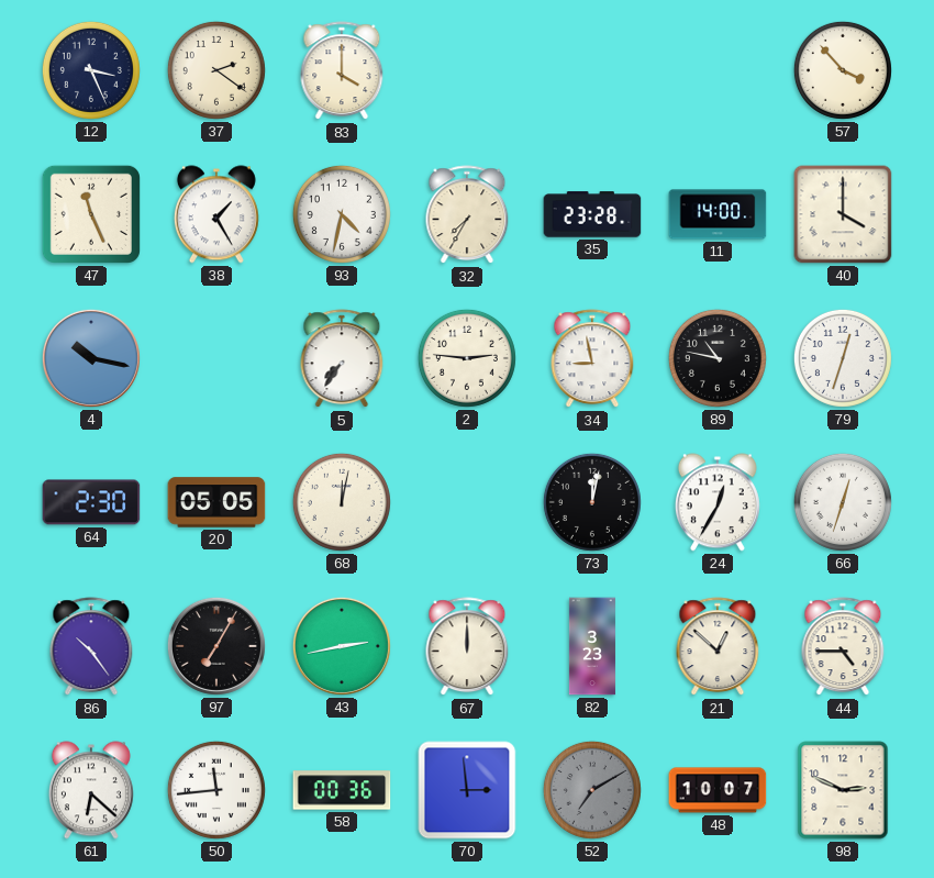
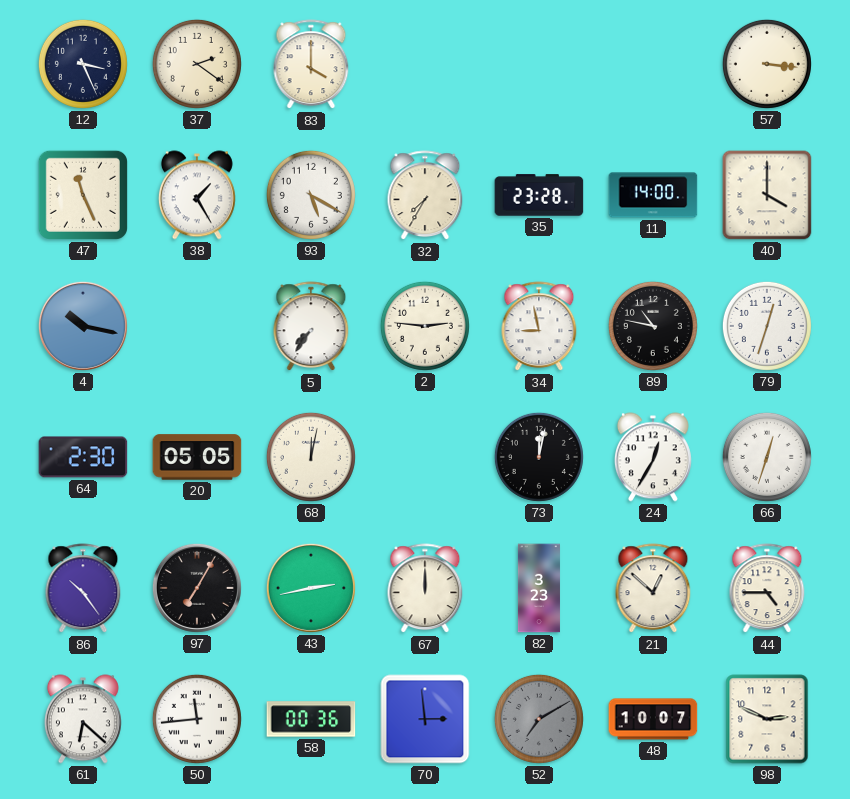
57: 3:53 -> 3:16 (767, 64)
93: 4:32 -> 5:20 (311, 195)
